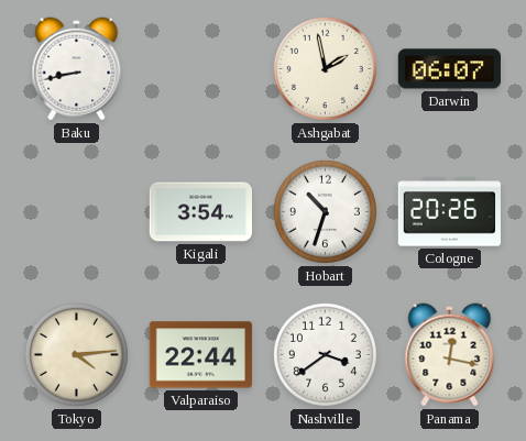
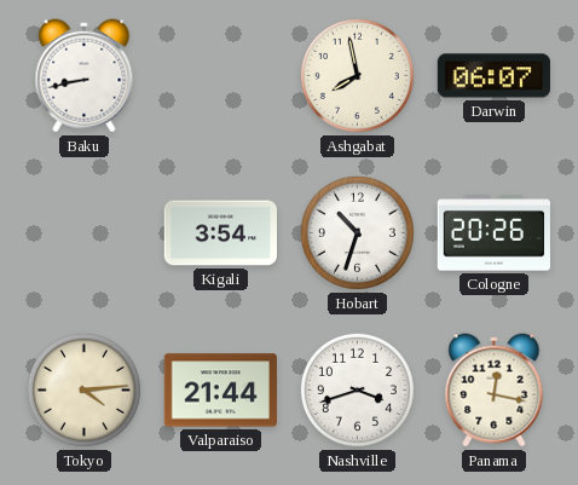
Ashgabat: 1:58 -> 7:58 (357, 75)
Valparaiso: 22:44 -> 21:44 (220, 391)
Nashville: 3:39 -> 3:42 (357, 389)
